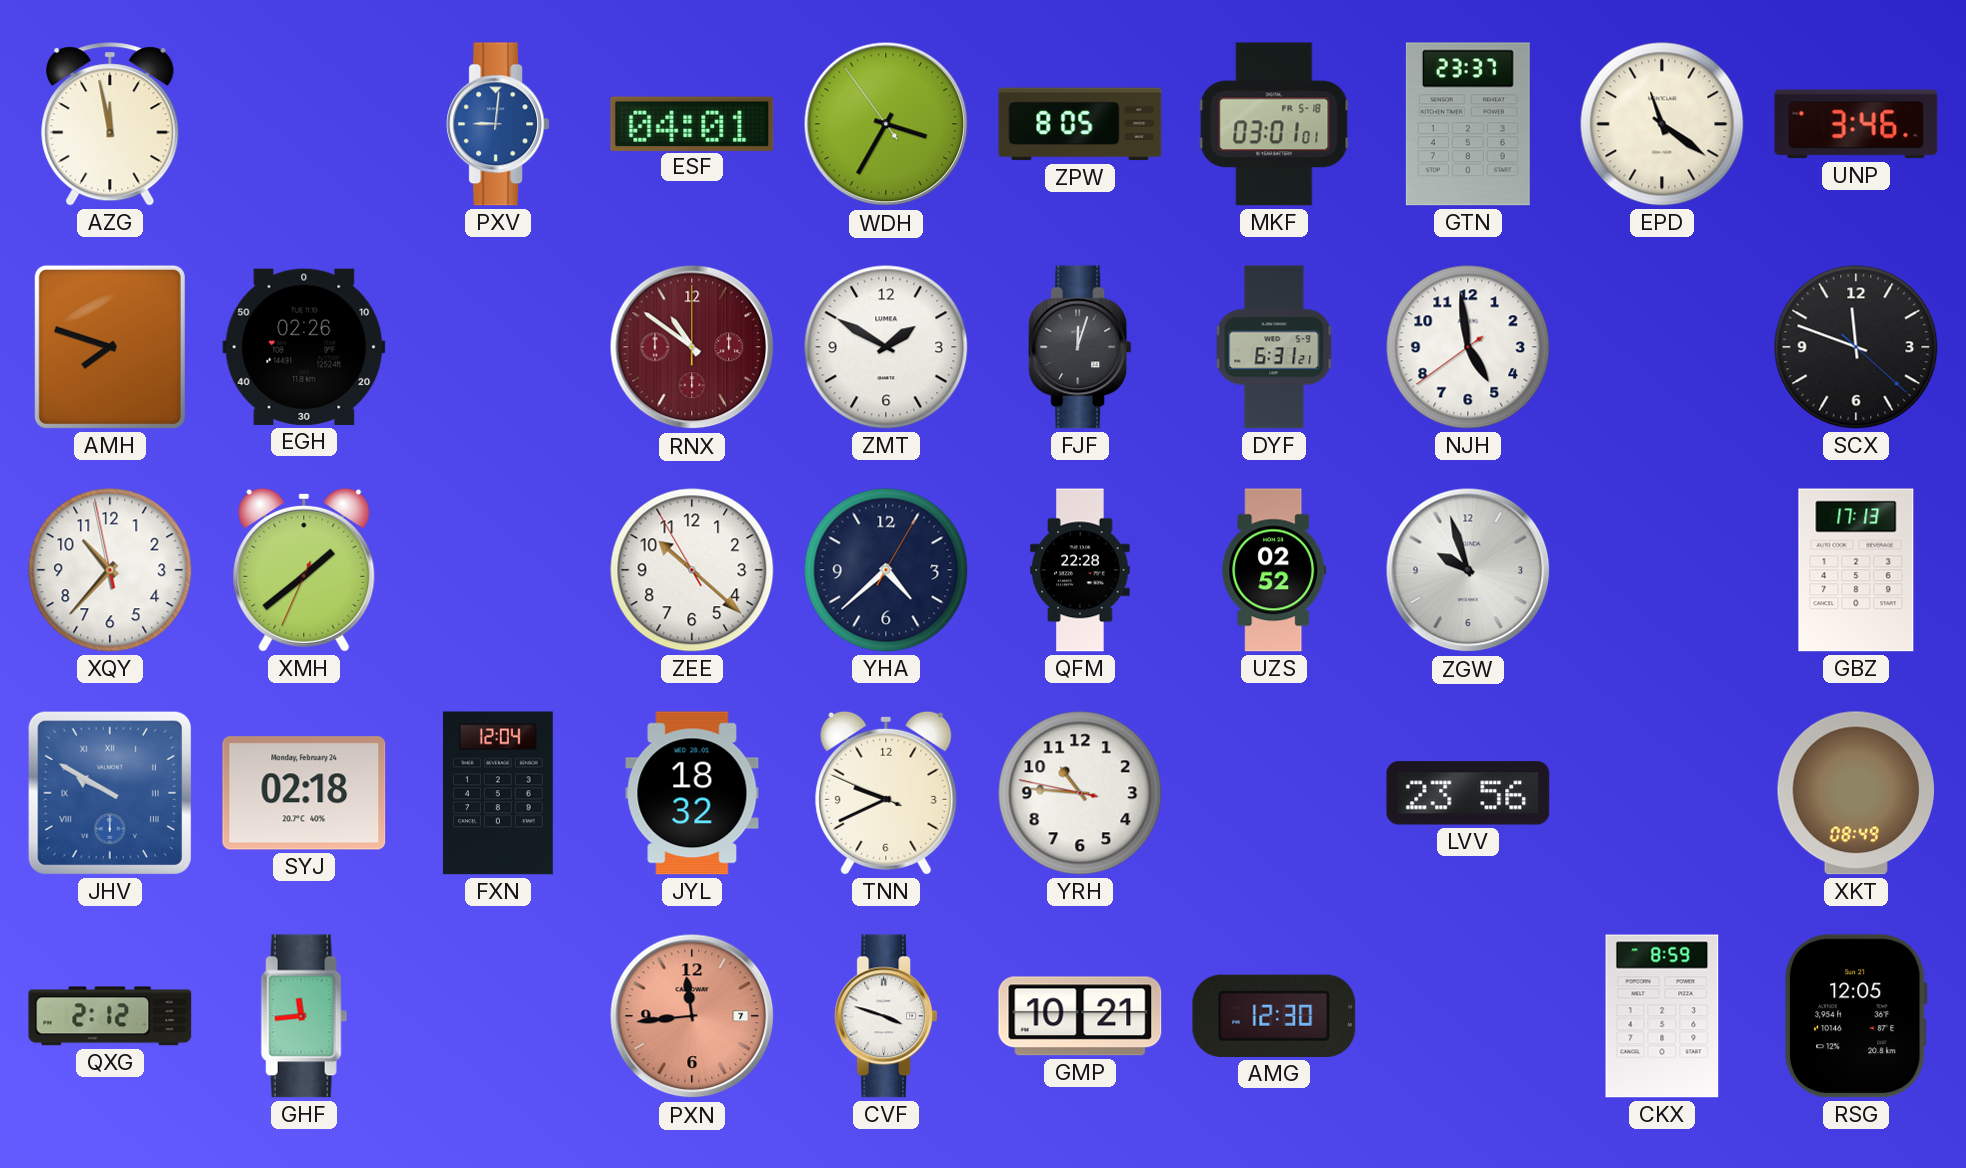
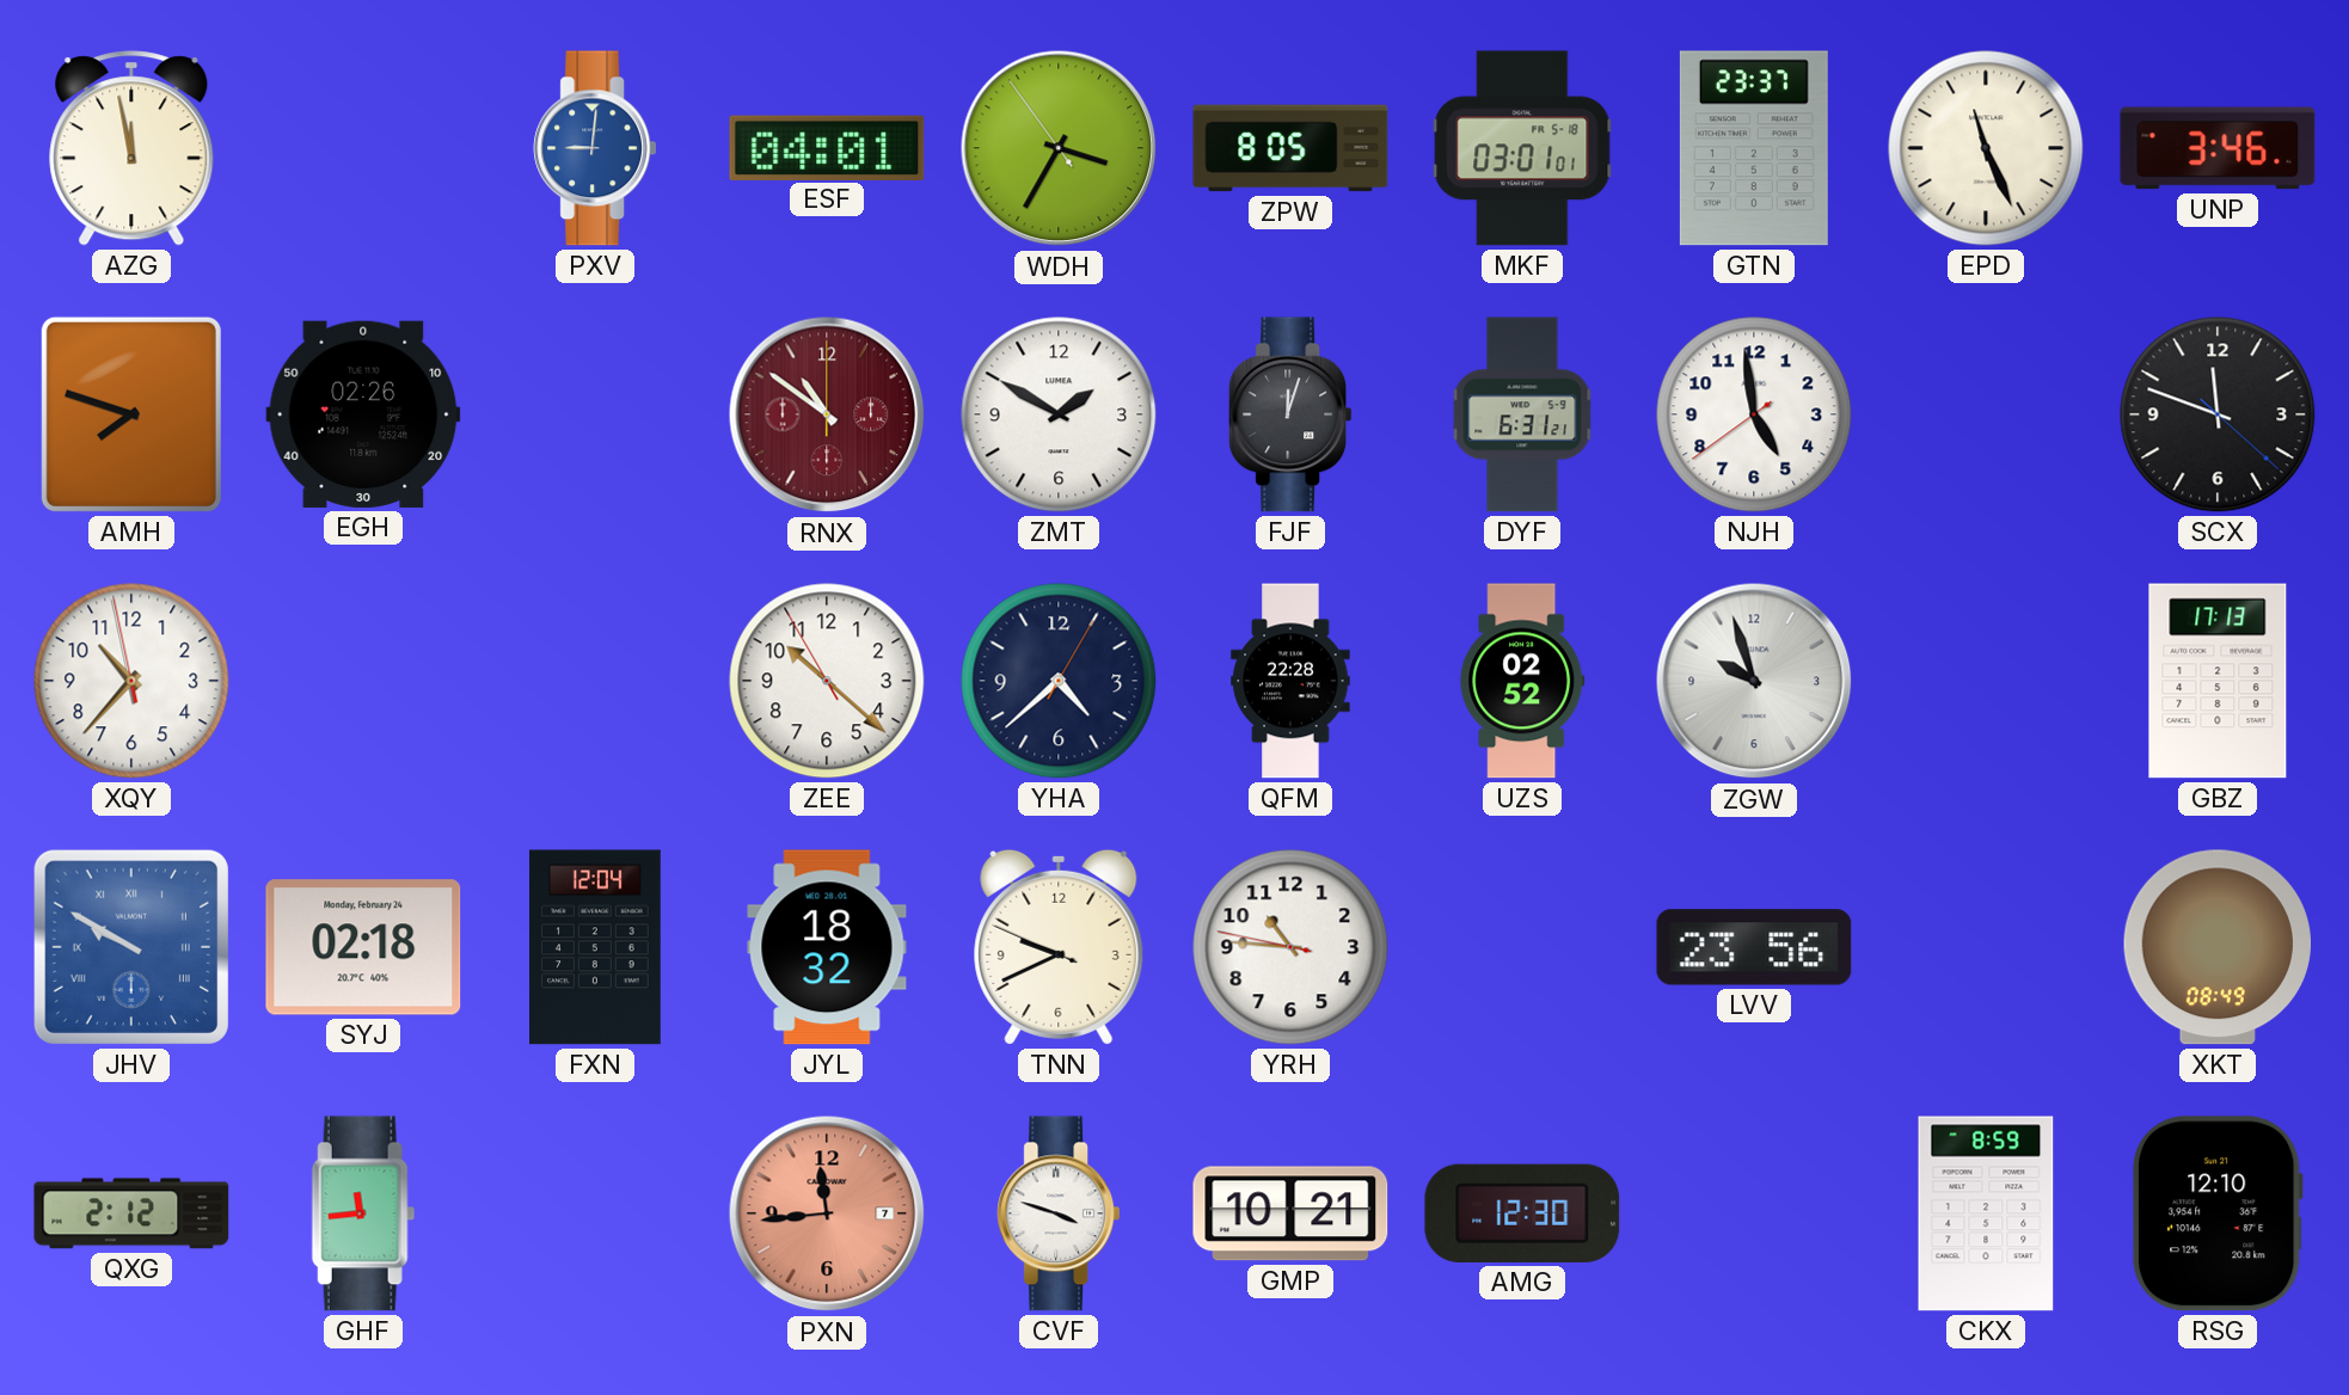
EPD: 11:21 -> 11:26 (1986, 148)
XMH: 1:38 -> none (304, 570)
RSG: 12:05 -> 12:10 (2218, 1213)
